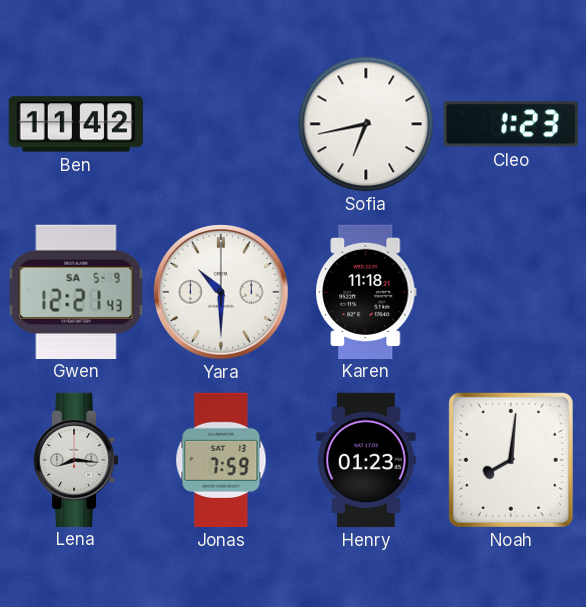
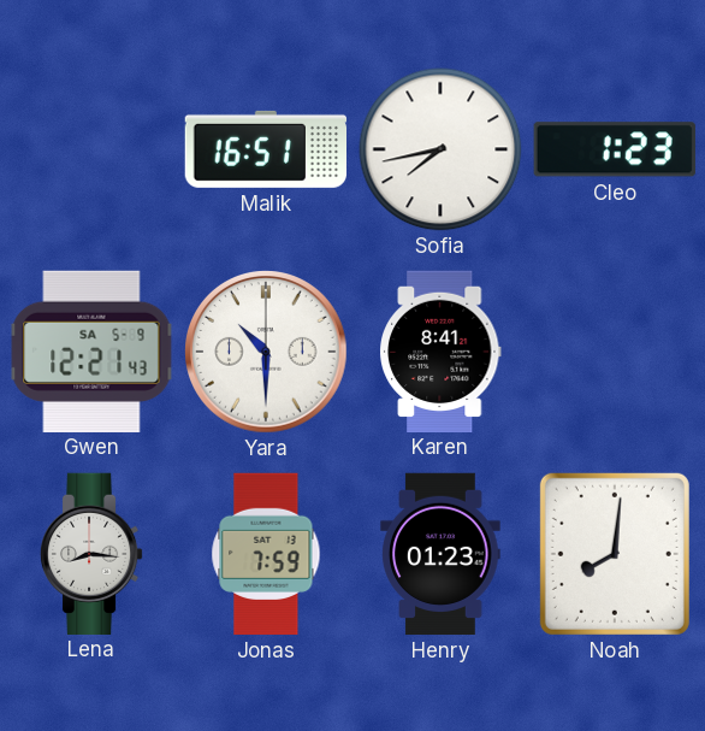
Ben: 11:42 -> none (75, 124)
Malik: none -> 16:51 (265, 149)
Sofia: 6:43 -> 7:43 (440, 149)
Karen: 11:18 -> 8:41 (442, 350)
